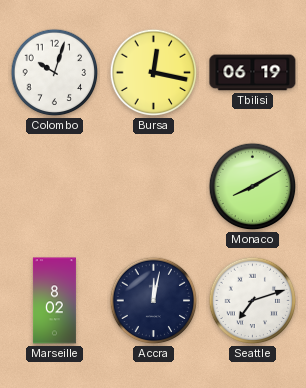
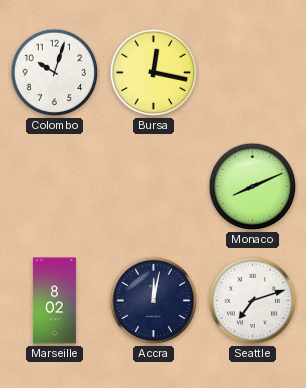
Tbilisi: 06:19 -> none (253, 73)
Monaco: 8:10 -> 8:11 (253, 187)
